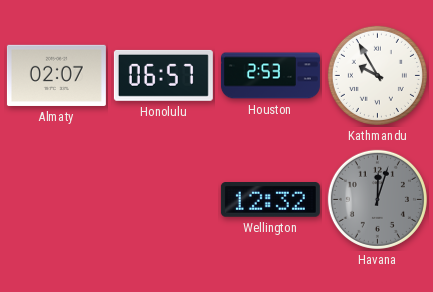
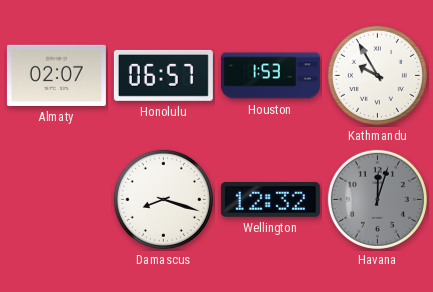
Houston: 2:53 -> 1:53 (270, 76)
Damascus: none -> 8:18 (163, 199)
